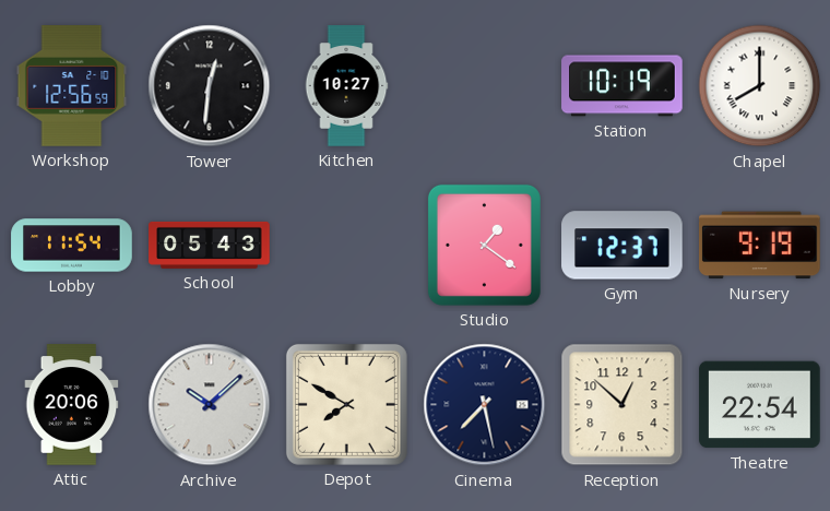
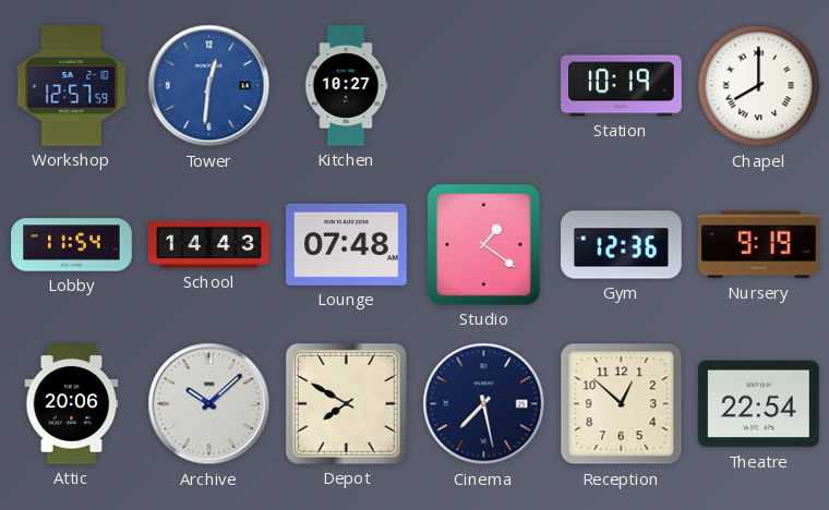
Workshop: 12:56 -> 12:57 (72, 86)
Tower dial: black -> blue (209, 86)
School: 05:43 -> 14:43 (209, 244)
Lounge: none -> 07:48 (347, 244)
Gym: 12:37 -> 12:36 (622, 245)
